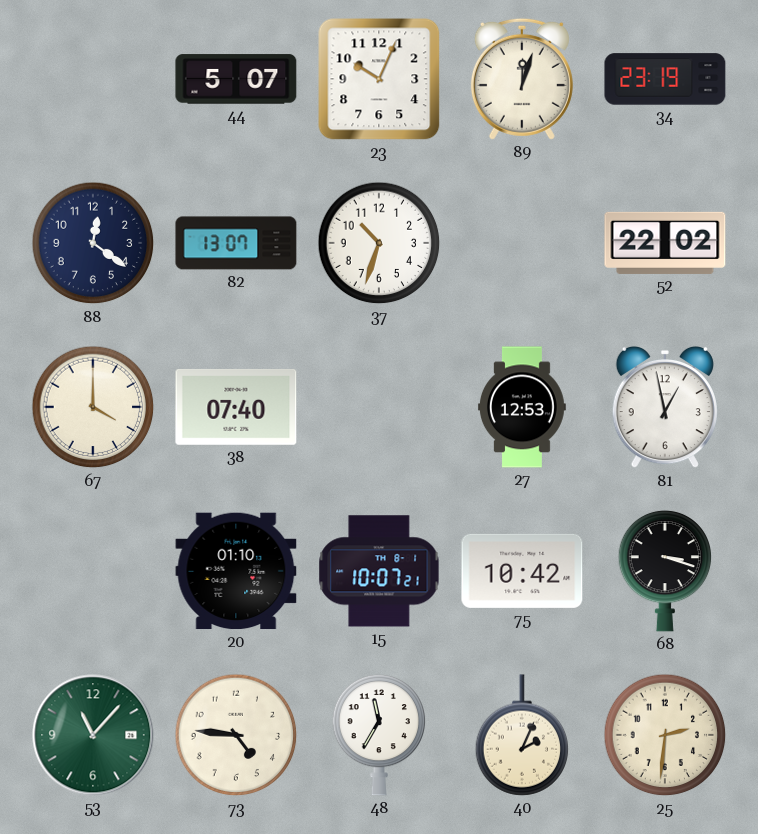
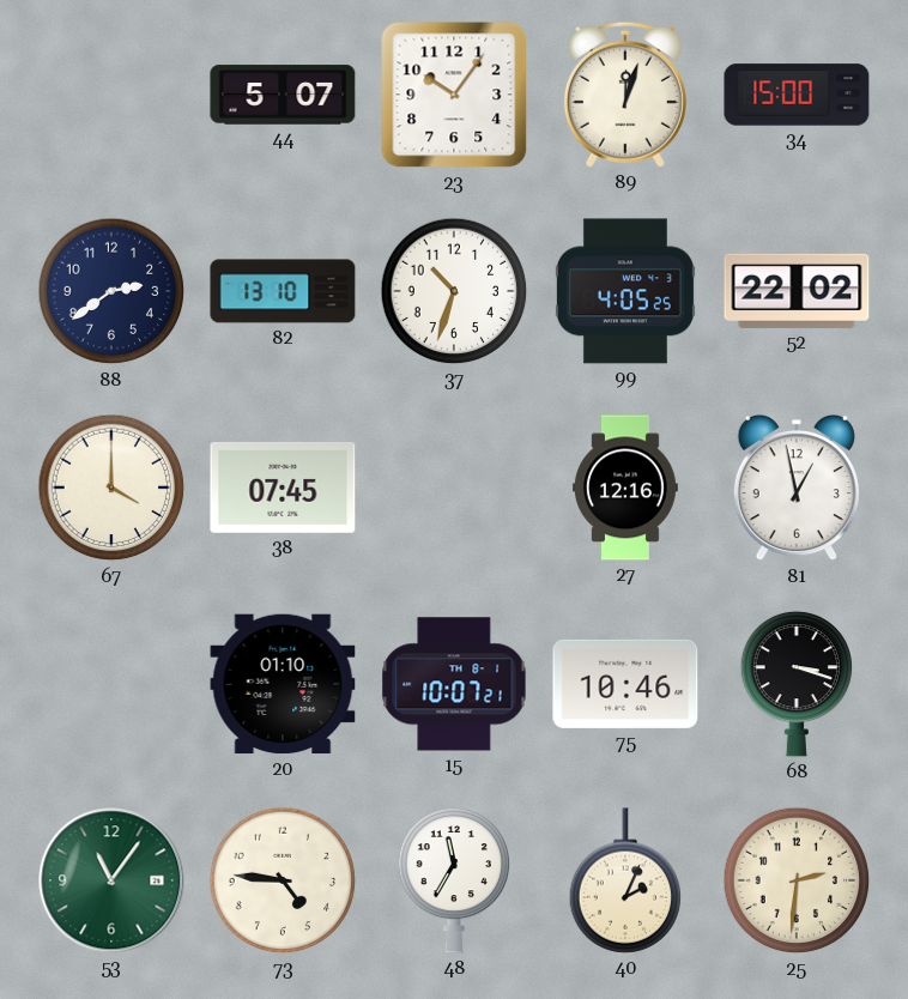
23: 10:04 -> 10:06 (454, 95)
34: 23:19 -> 15:00 (797, 95)
88: 12:21 -> 2:39 (111, 291)
82: 13:07 -> 13:10 (283, 291)
99: none -> 4:05 (625, 291)
38: 07:40 -> 07:45 (283, 488)
27: 12:53 -> 12:16 (625, 488)
75: 10:42 -> 10:46 (625, 684)
53: 11:07 -> 11:06 (111, 880)
